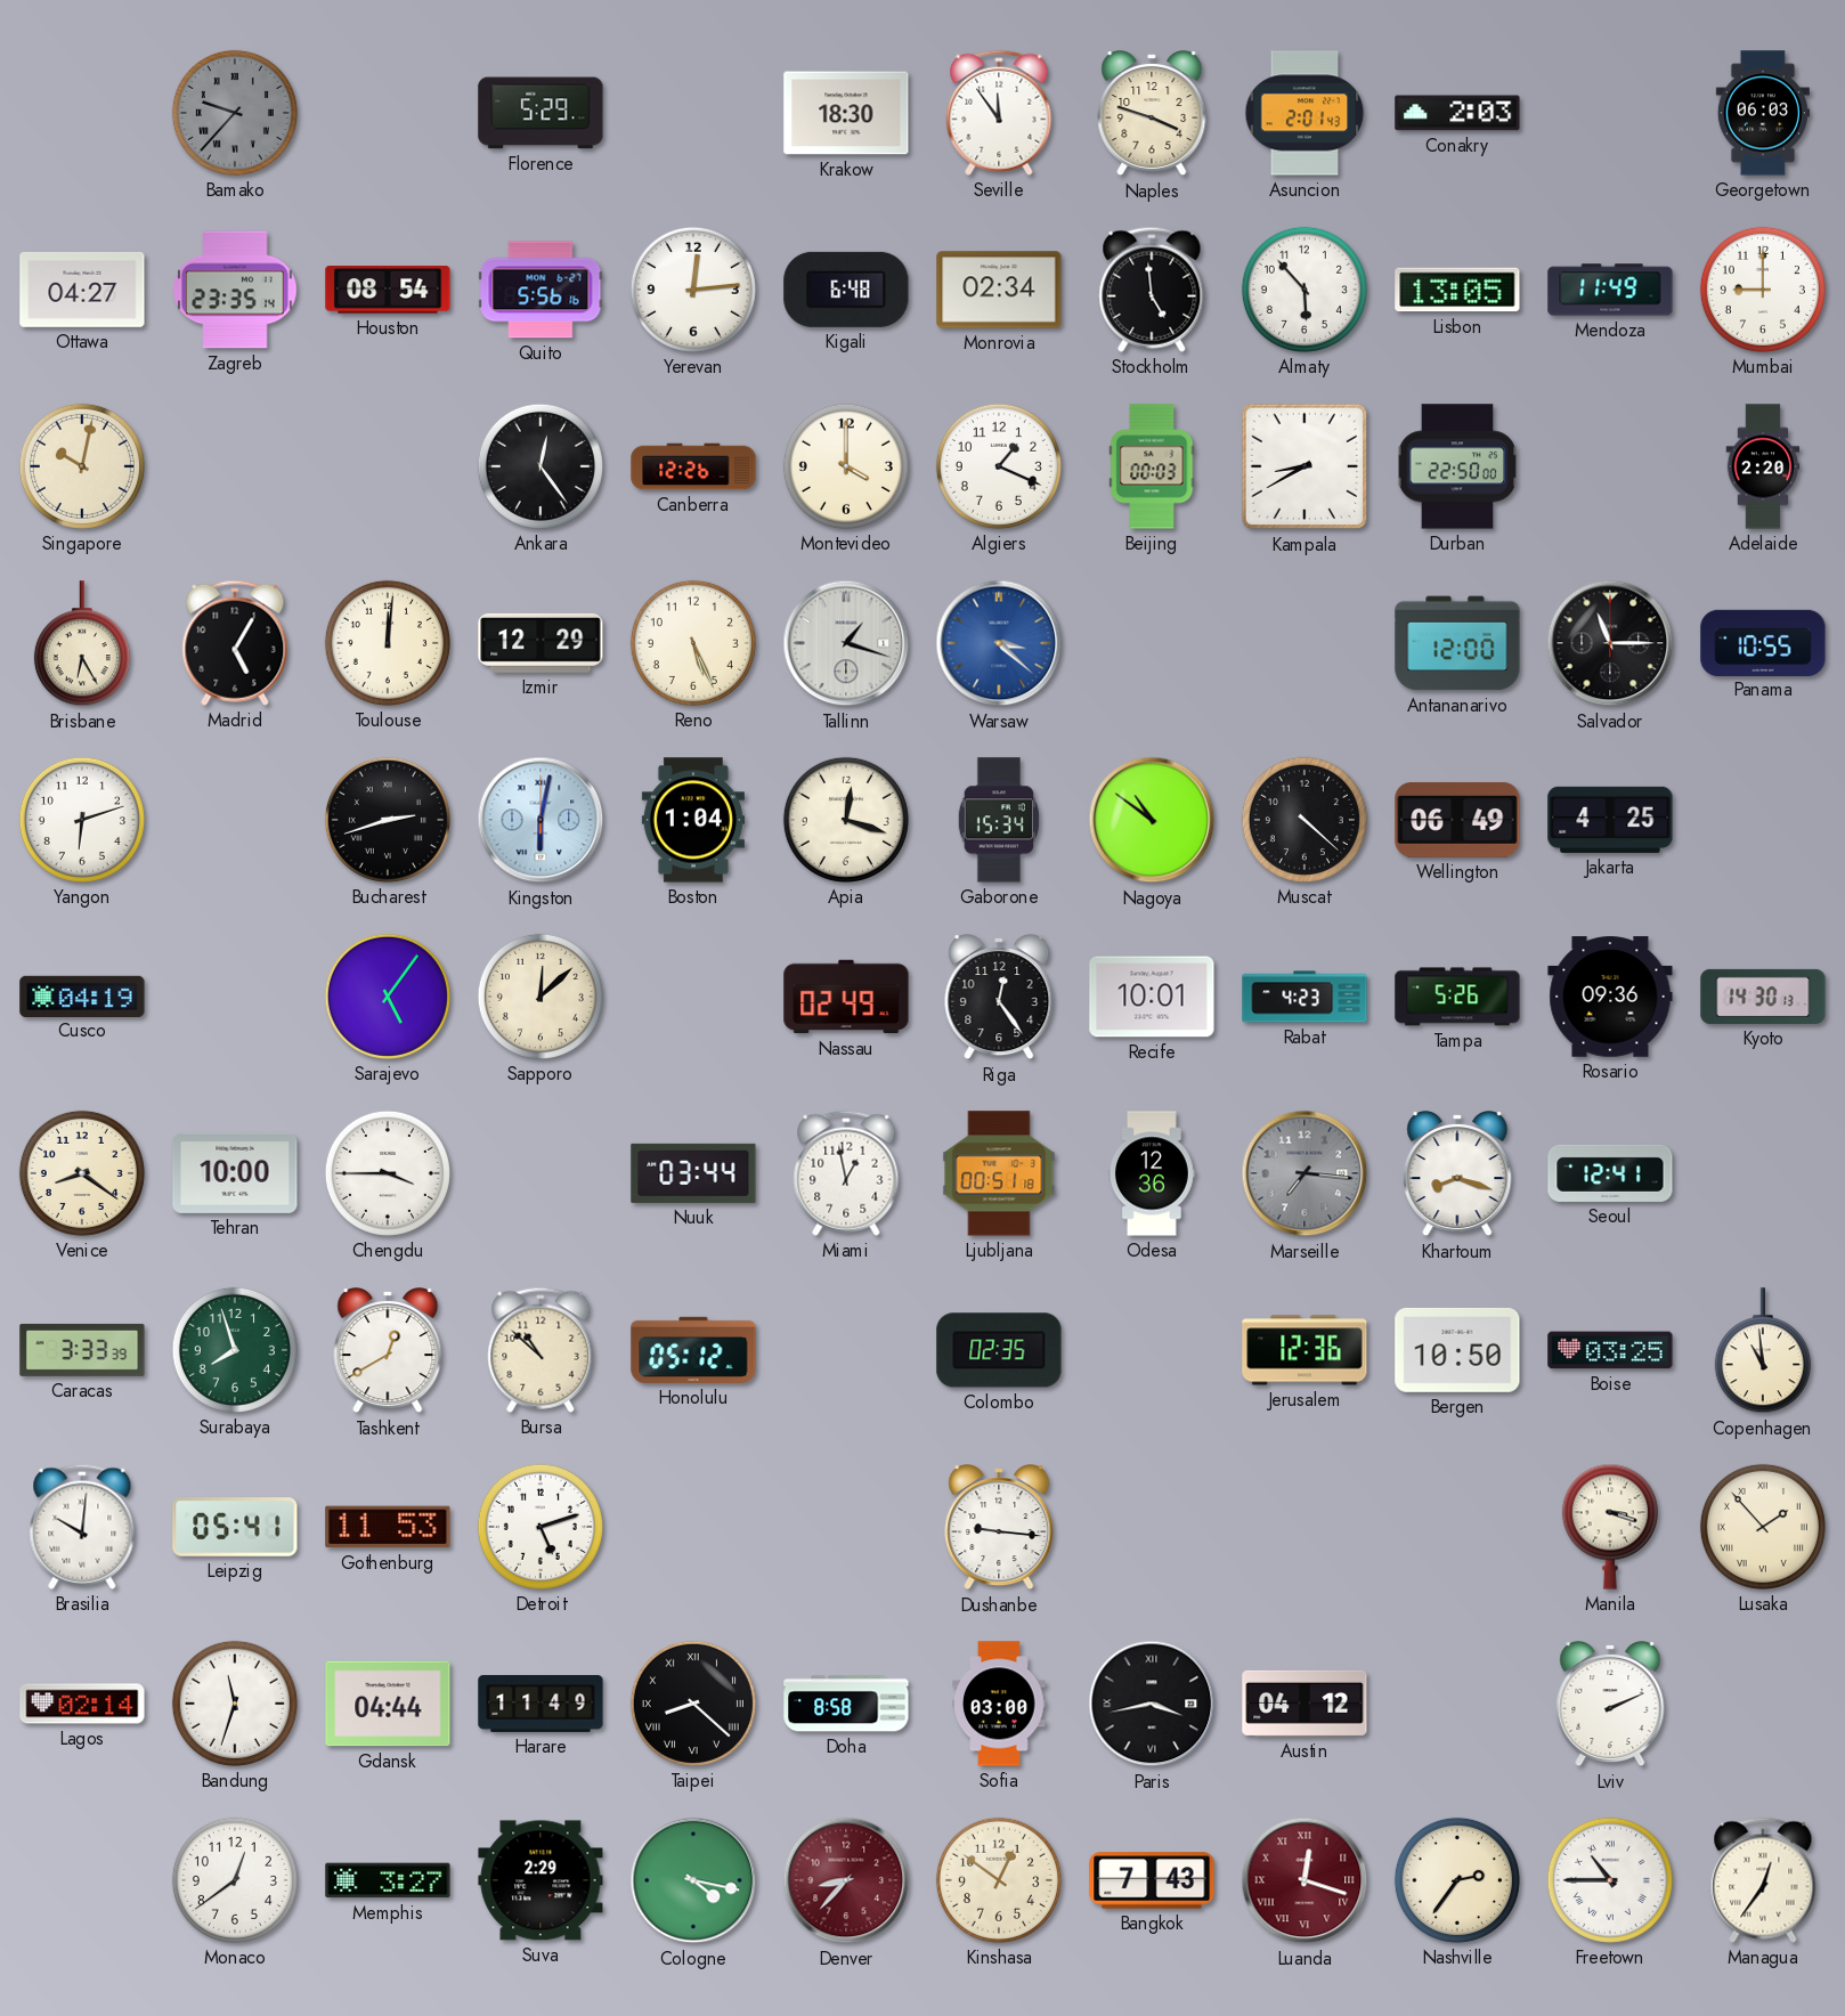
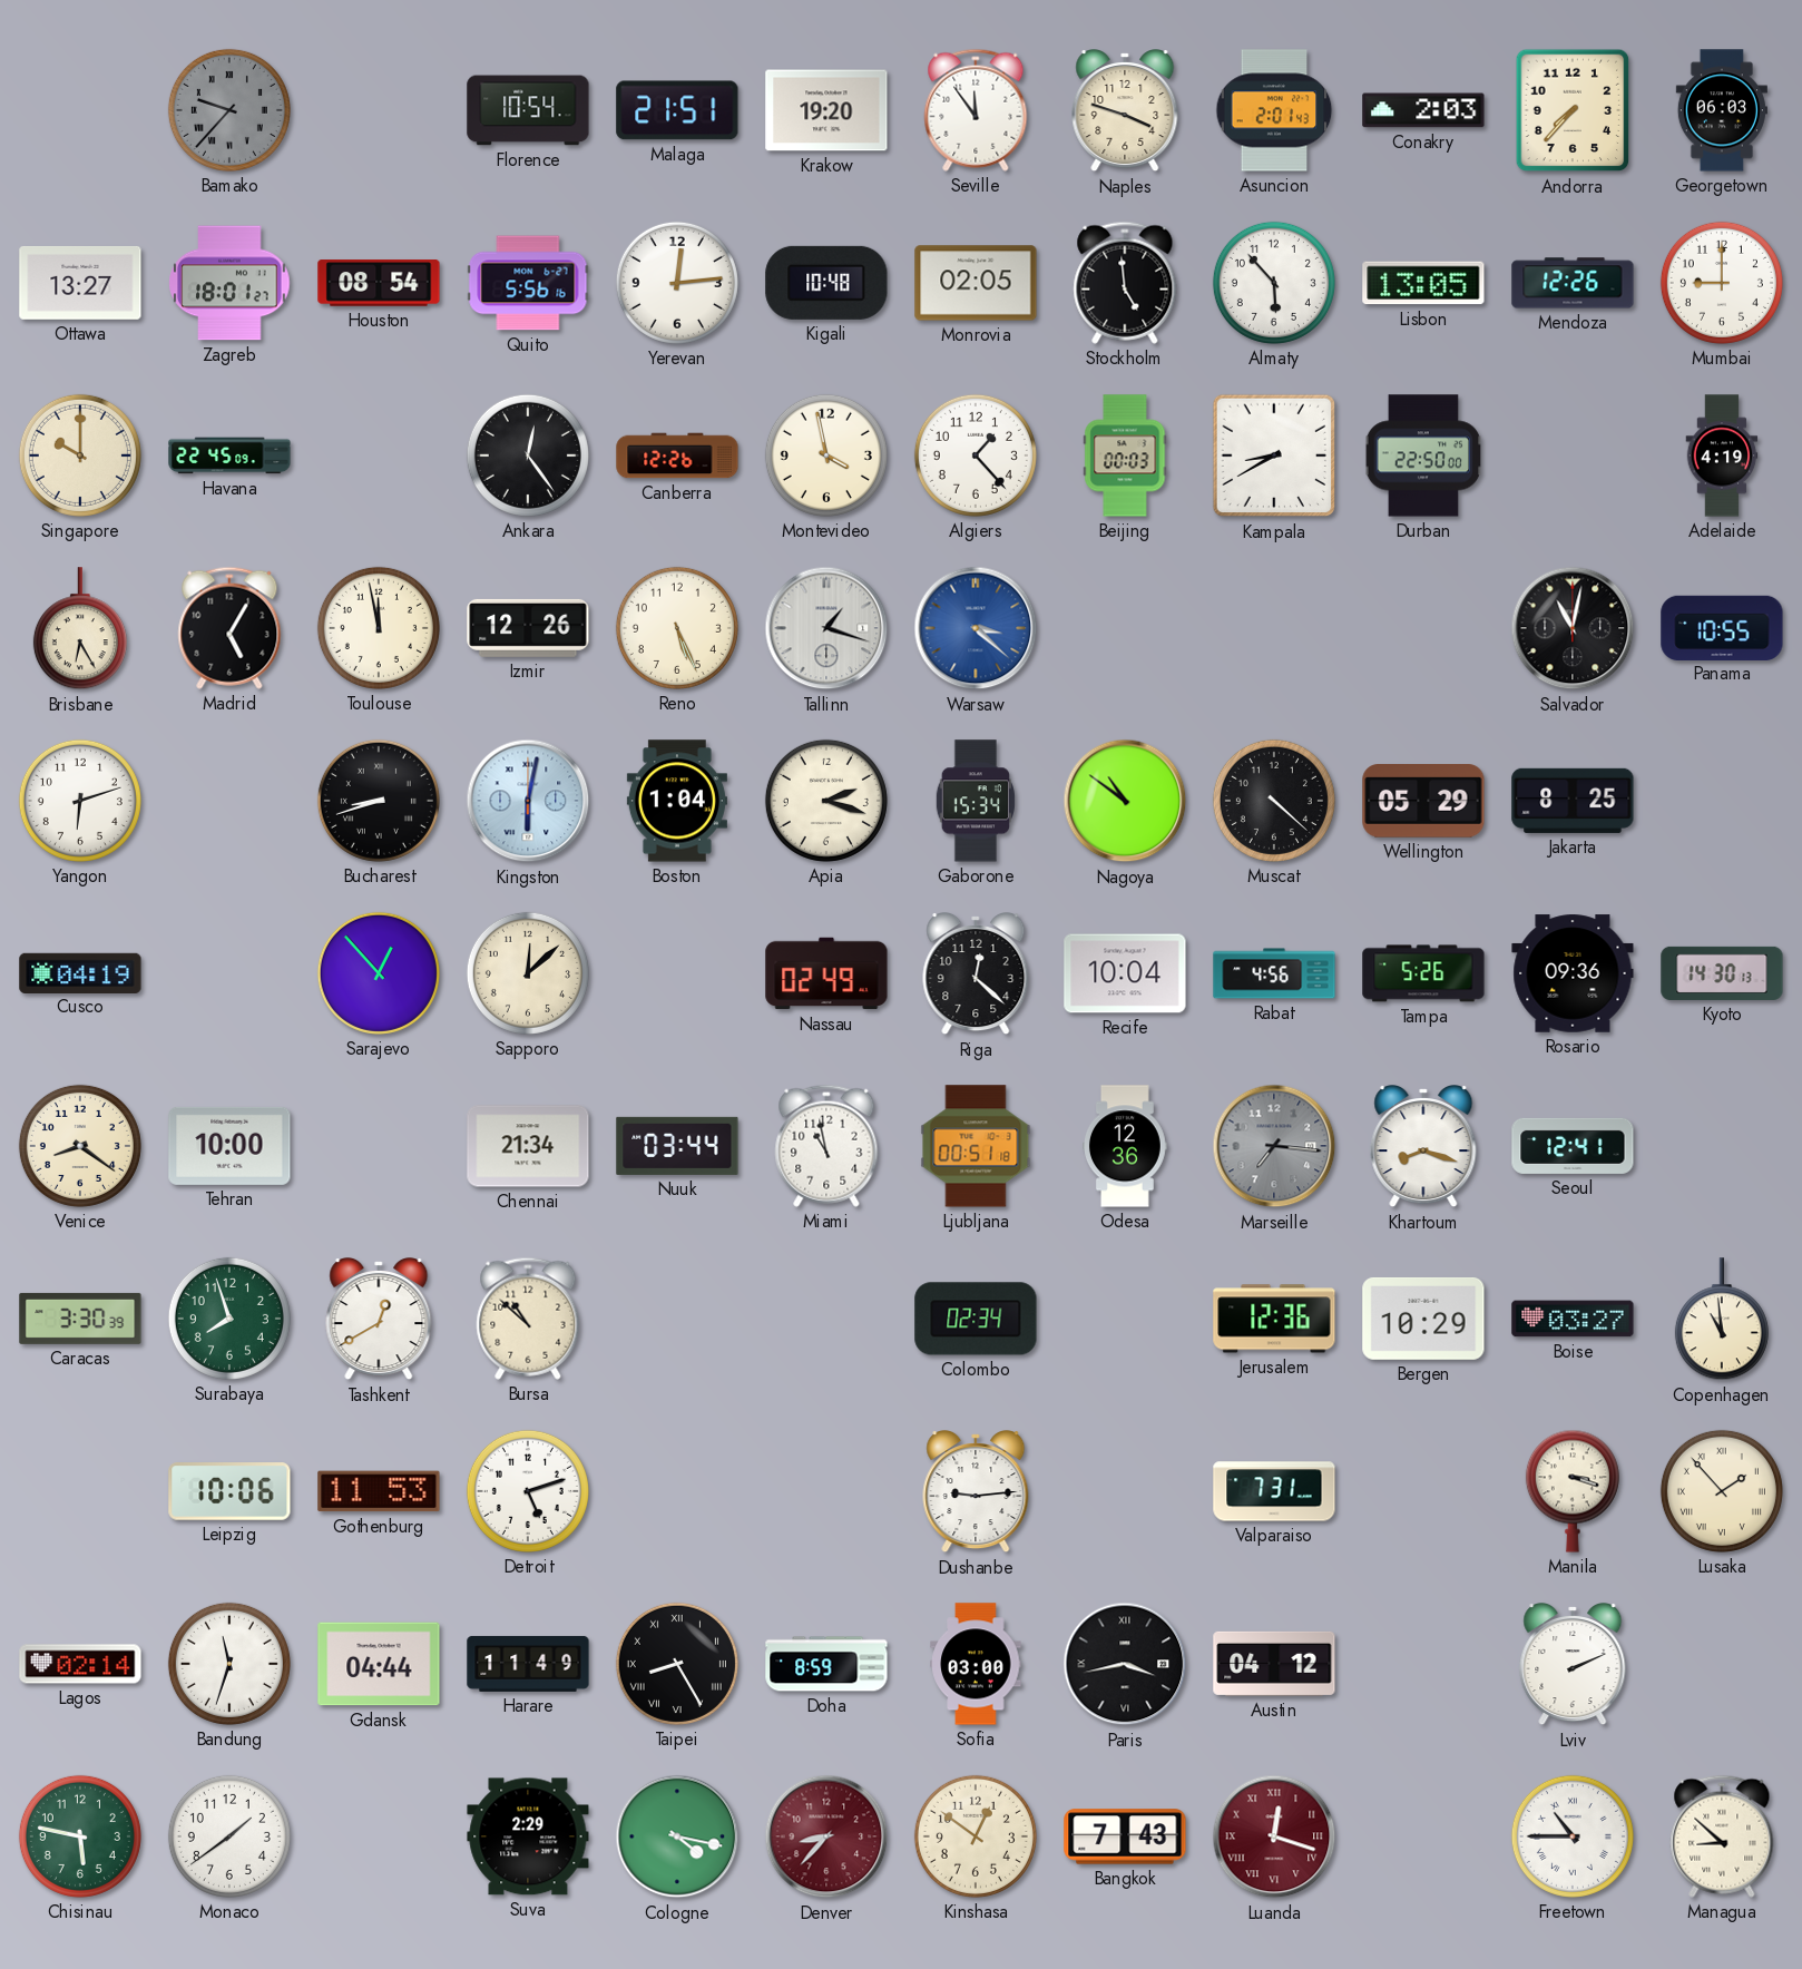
Florence: 5:29 -> 10:54 (528, 110)
Malaga: none -> 21:51 (677, 110)
Krakow: 18:30 -> 19:20 (826, 110)
Andorra: none -> 7:37 (1573, 110)
Ottawa: 04:27 -> 13:27 (80, 283)
Zagreb: 23:35 -> 18:01 (229, 283)
Kigali: 6:48 -> 10:48 (826, 283)
Monrovia: 02:34 -> 02:05 (976, 283)
Mendoza: 11:49 -> 12:26 (1573, 283)
Singapore: 10:02 -> 10:00 (80, 455)
Havana: none -> 22:45 (229, 455)
Montevideo: 4:00 -> 3:58 (826, 455)
Algiers: 1:19 -> 1:23 (976, 455)
Adelaide: 2:20 -> 4:19 (1722, 455)
Toulouse: 12:01 -> 11:58 (379, 628)
Izmir: 12:29 -> 12:26 (528, 628)
Antananarivo: 12:00 -> none (1457, 643)
Salvador: 11:15 -> 11:02 (1573, 628)
Bucharest: 2:42 -> 8:42 (379, 801)
Apia: 12:18 -> 2:18 (826, 801)
Wellington: 06:49 -> 05:29 (1423, 801)
Jakarta: 4:25 -> 8:25 (1573, 801)
Sarajevo: 5:06 -> 12:53 (379, 973)
Riga: 12:24 -> 12:22 (976, 974)
Recife: 10:01 -> 10:04 (1125, 973)
Rabat: 4:23 -> 4:56 (1274, 973)
Chengdu: 3:45 -> none (388, 1173)
Chennai: none -> 21:34 (528, 1146)
Miami: 12:58 -> 10:58 (826, 1146)
Caracas: 3:33 -> 3:30 (80, 1319)
Honolulu: 05:12 -> none (693, 1350)
Colombo: 02:35 -> 02:34 (976, 1319)
Bergen: 10:50 -> 10:29 (1423, 1319)
Boise: 03:25 -> 03:27 (1573, 1319)
Brasilia: 10:01 -> none (82, 1527)
Leipzig: 05:41 -> 10:06 (229, 1491)
Dushanbe: 9:16 -> 9:14 (976, 1492)
Valparaiso: none -> 7:31 (1274, 1491)
Taipei: 8:22 -> 8:25 (677, 1664)
Doha: 8:58 -> 8:59 (826, 1664)
Chisinau: none -> 5:47 (80, 1836)
Monaco: 12:39 -> 1:39 (229, 1836)
Memphis: 3:27 -> none (388, 1880)
Nashville: 2:36 -> none (1457, 1880)
Managua: 12:36 -> 8:52 (1722, 1836)
